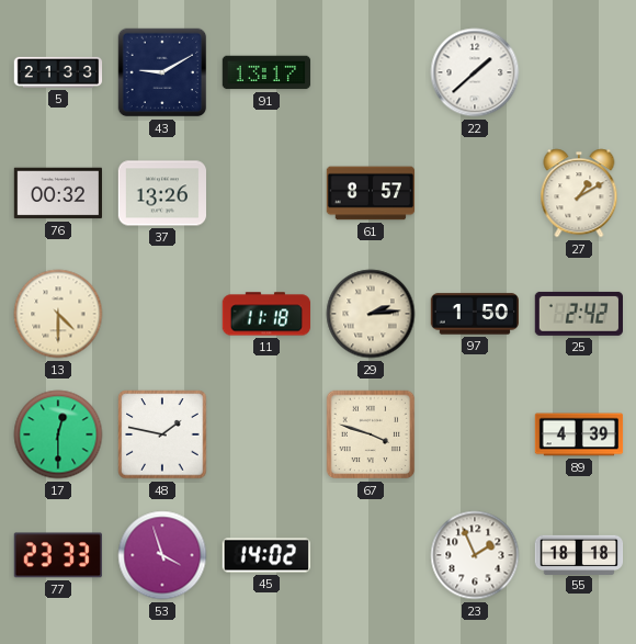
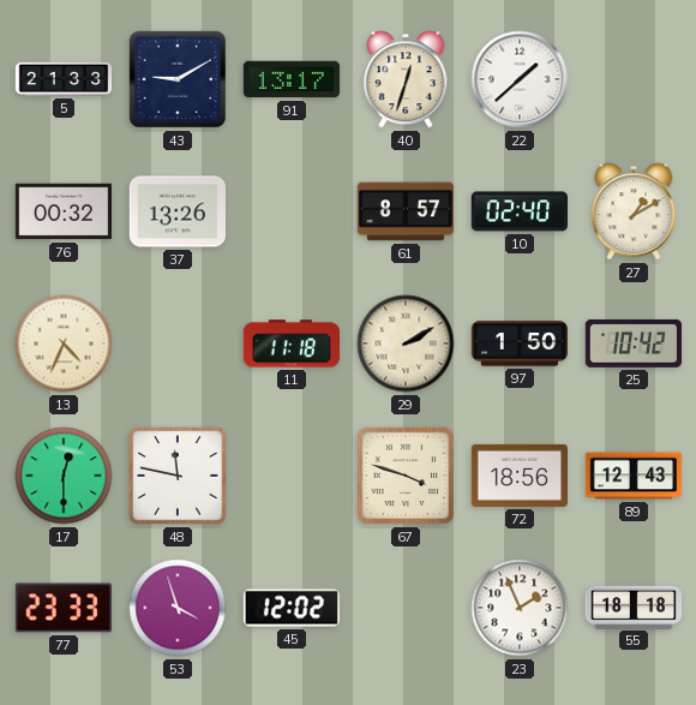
40: none -> 12:33 (406, 79)
10: none -> 02:40 (518, 211)
13: 4:30 -> 4:34 (64, 343)
29: 2:14 -> 2:10 (406, 343)
25: 2:42 -> 10:42 (632, 343)
48: 1:47 -> 11:47 (178, 476)
72: none -> 18:56 (520, 476)
89: 4:39 -> 12:43 (634, 476)
45: 14:02 -> 12:02 (290, 608)
